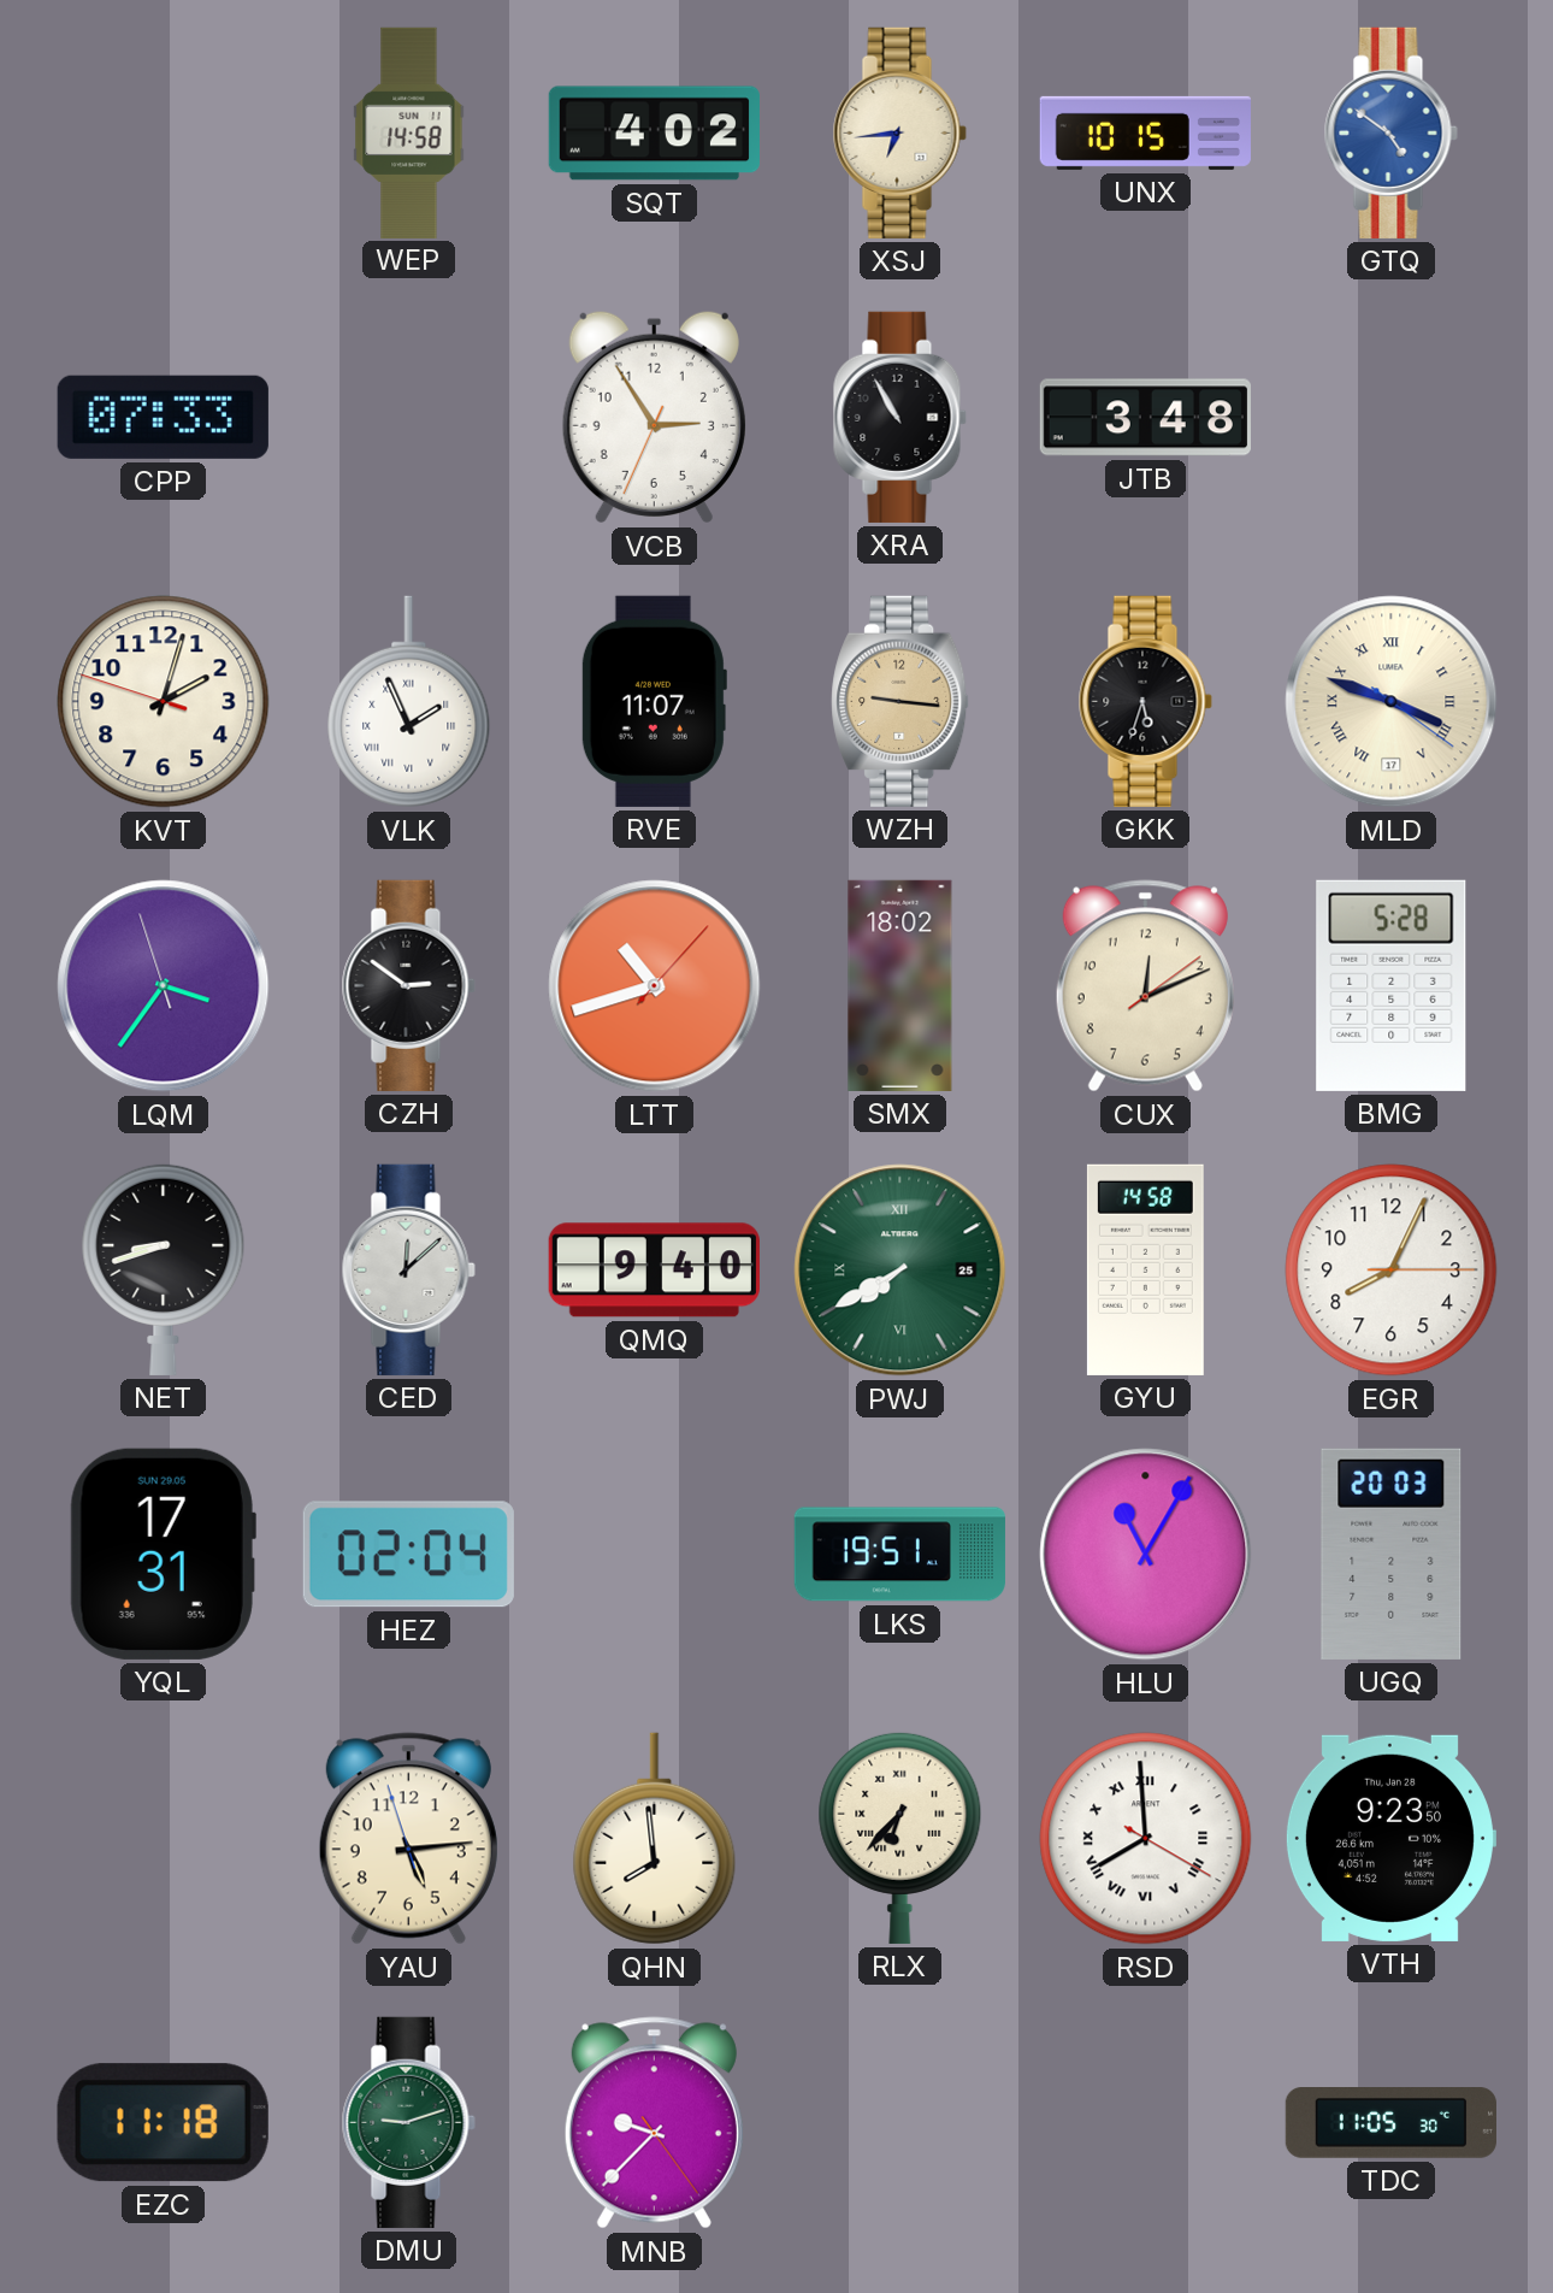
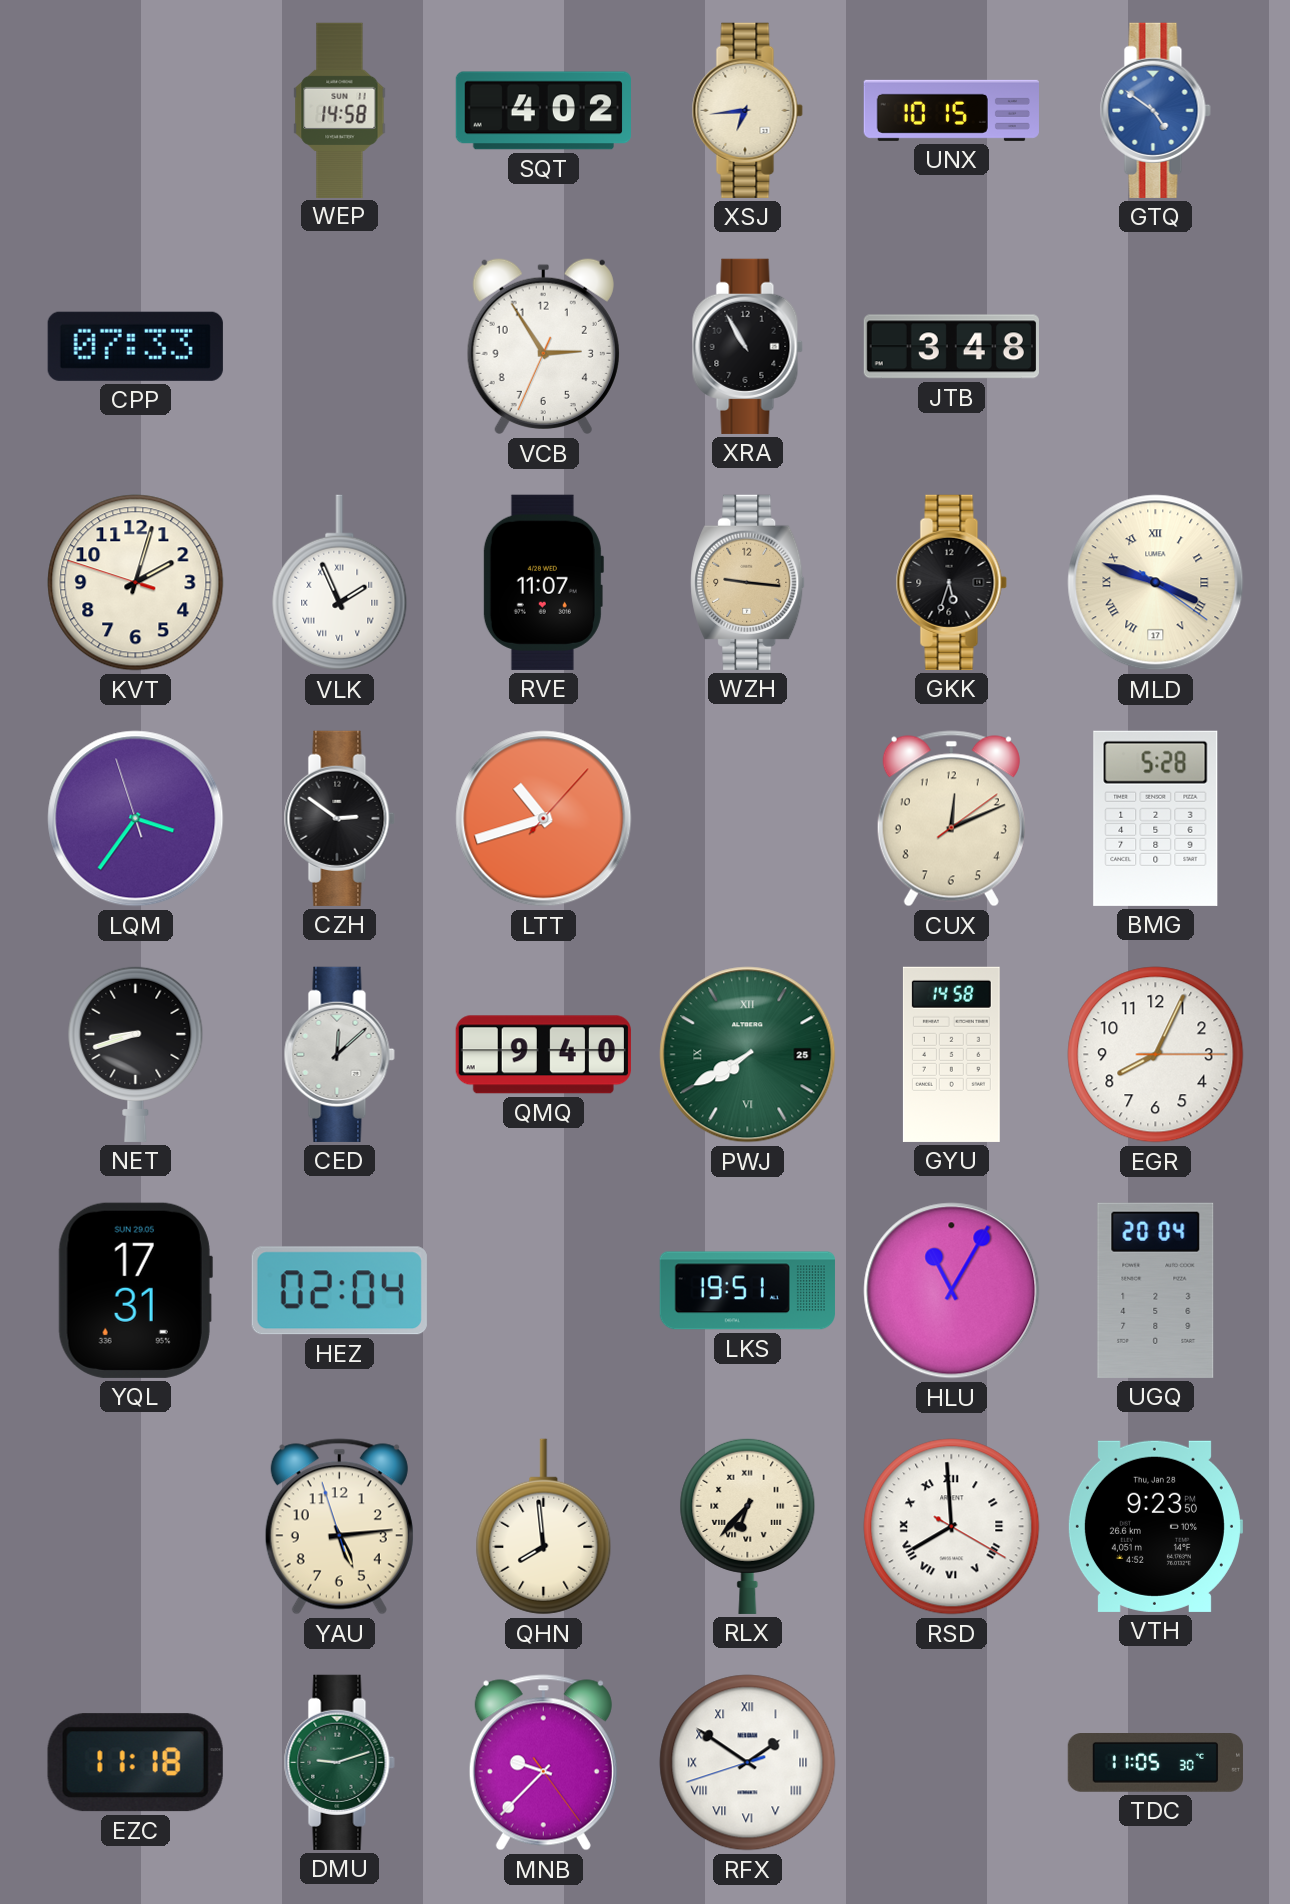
SMX: 18:02 -> none (900, 985)
UGQ: 20:03 -> 20:04 (1156, 1290)
RFX: none -> 1:50 (748, 1763)
